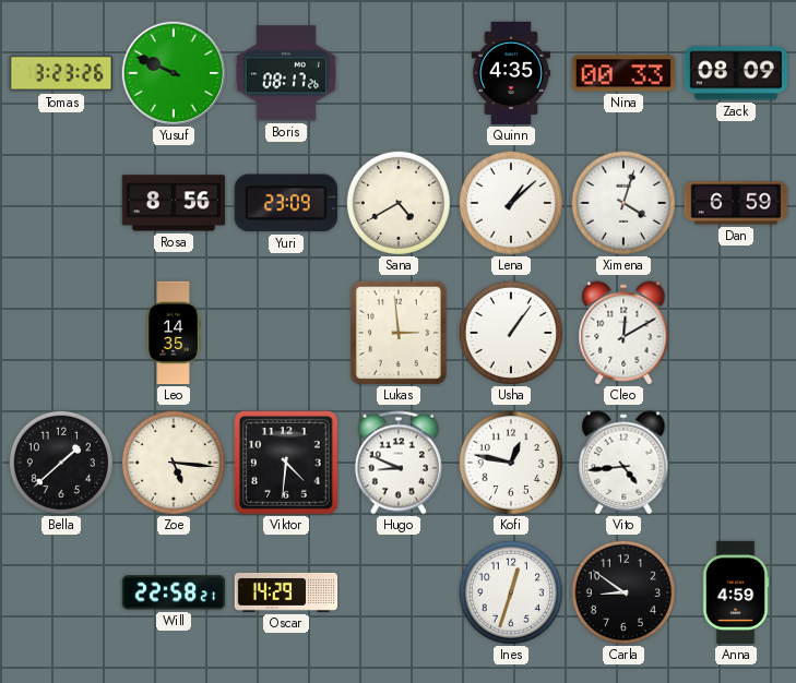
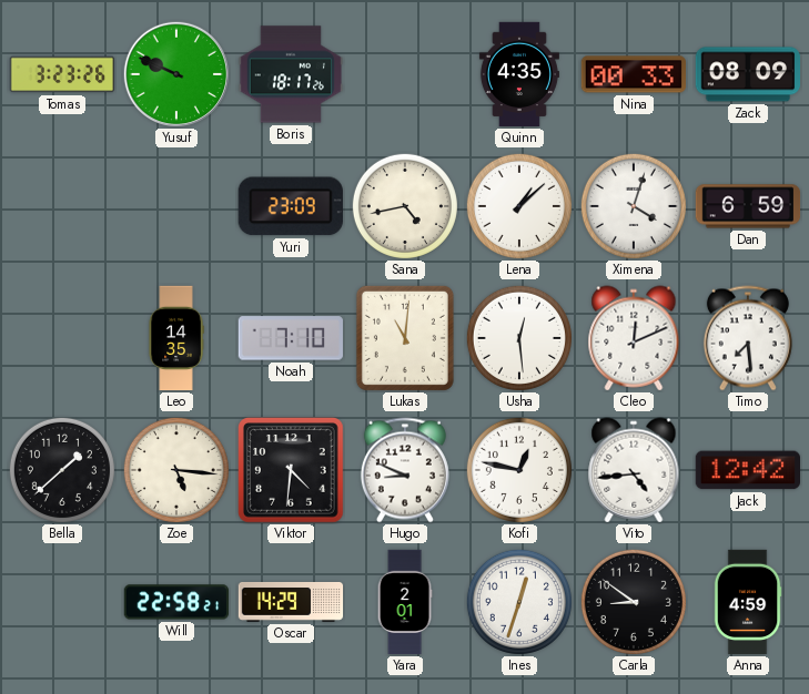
Boris: 08:17 -> 18:17 (291, 74)
Rosa: 8:56 -> none (173, 203)
Sana: 4:40 -> 4:43 (405, 206)
Noah: none -> 7:10 (291, 338)
Lukas: 2:59 -> 11:01 (405, 338)
Usha: 1:06 -> 12:29 (519, 338)
Cleo: 12:10 -> 12:11 (634, 338)
Timo: none -> 7:29 (748, 338)
Jack: none -> 12:42 (747, 470)
Yara: none -> 2:01 (405, 602)
